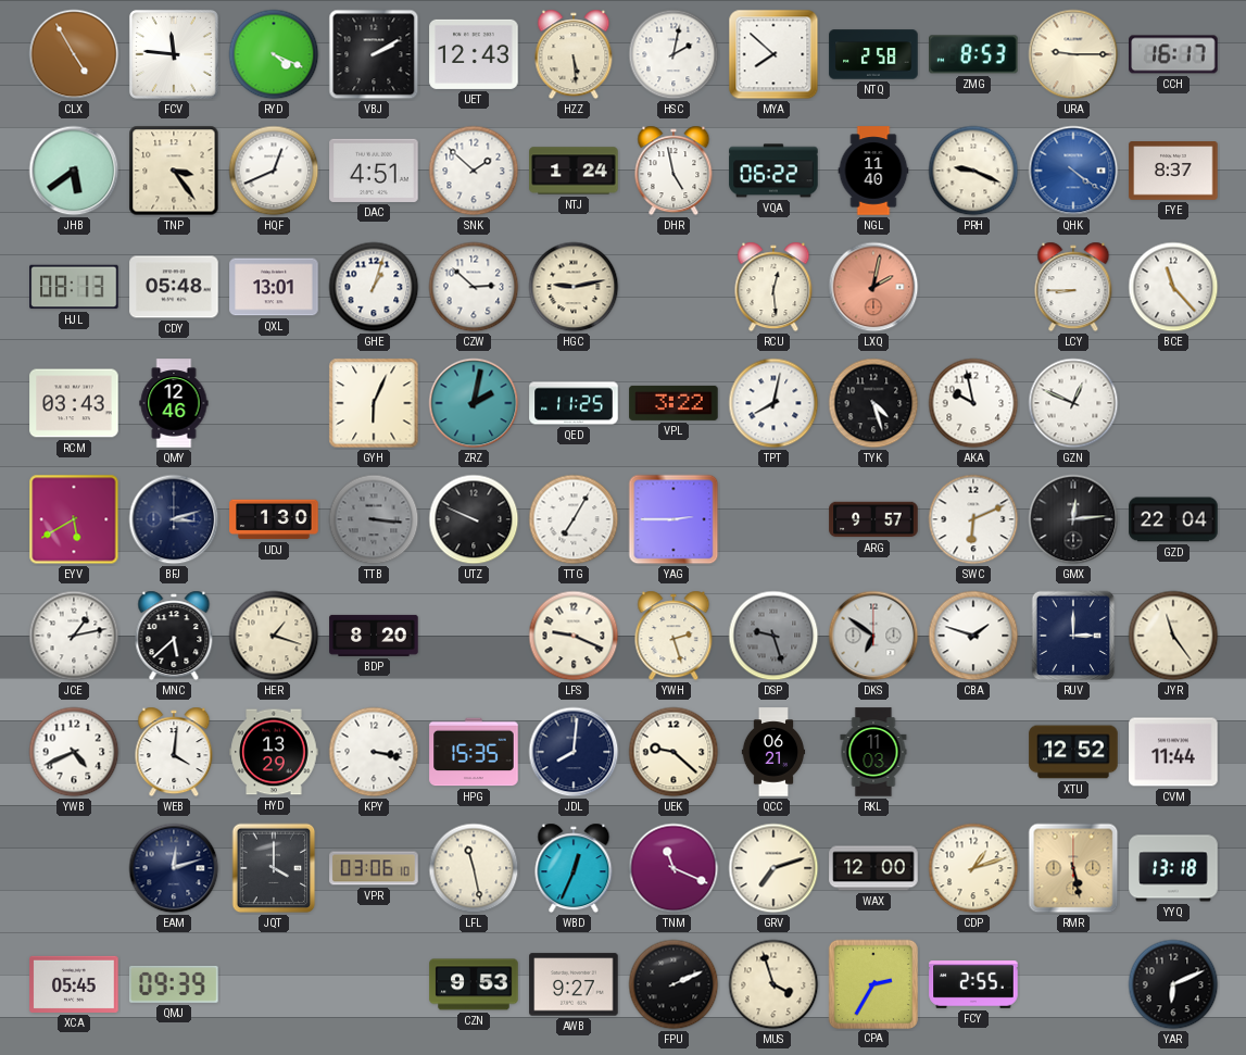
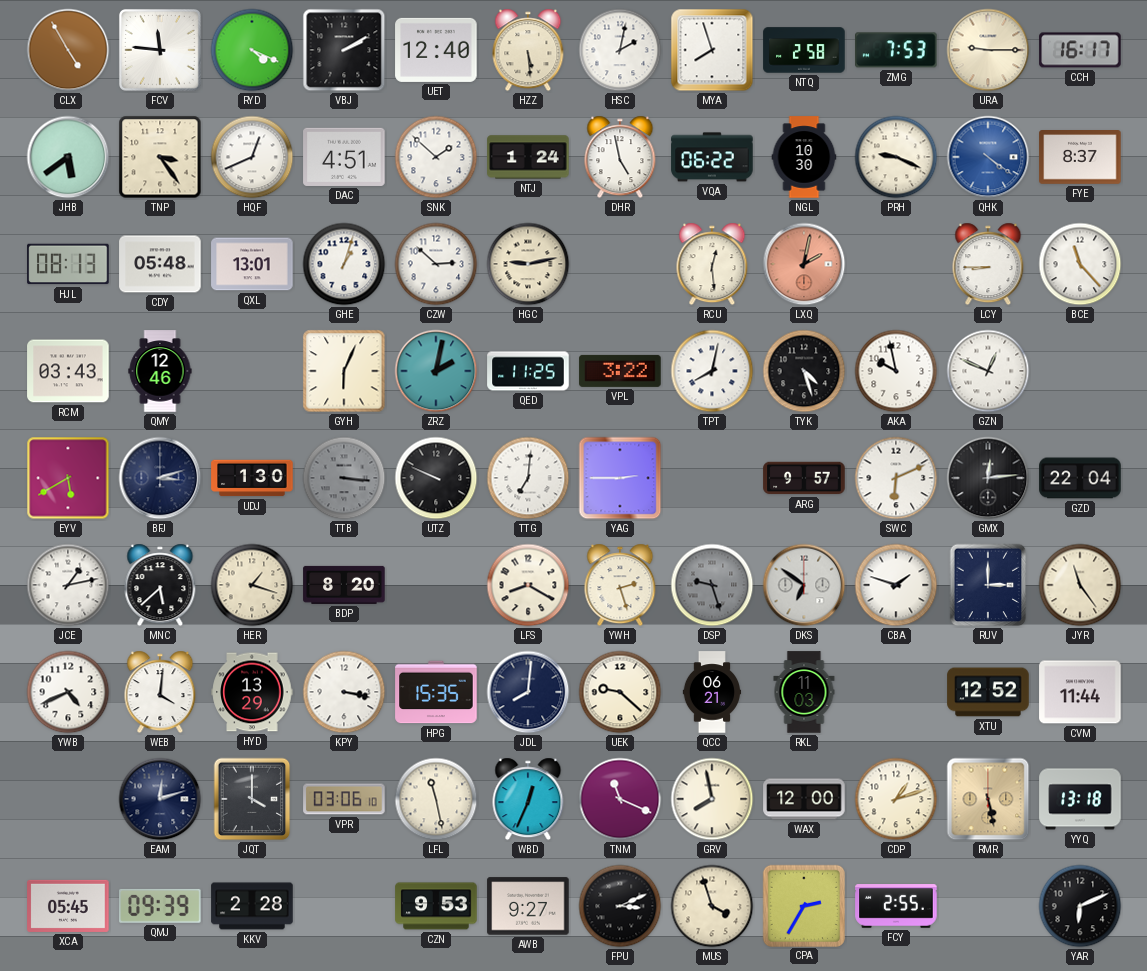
UET: 12:43 -> 12:40 (436, 50)
MYA: 7:52 -> 7:57 (712, 50)
ZMG: 8:53 -> 7:53 (896, 50)
NGL: 11:40 -> 10:30 (804, 157)
TTG: 7:05 -> 7:01 (528, 478)
LFS: 9:19 -> 8:20 (528, 585)
GRV: 7:12 -> 7:58 (712, 799)
KKV: none -> 2:28 (252, 906)
FPU: 2:11 -> 3:11 (620, 906)
